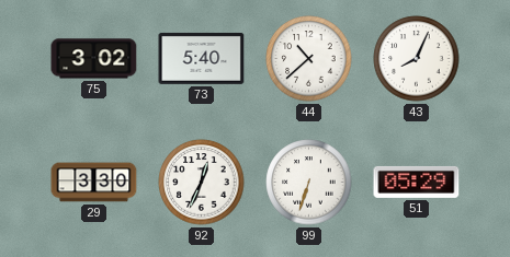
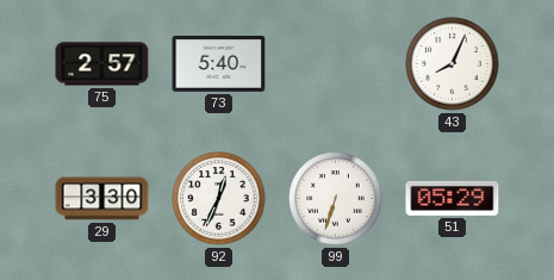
75: 3:02 -> 2:57 (102, 64)
44: 10:38 -> none (309, 59)
